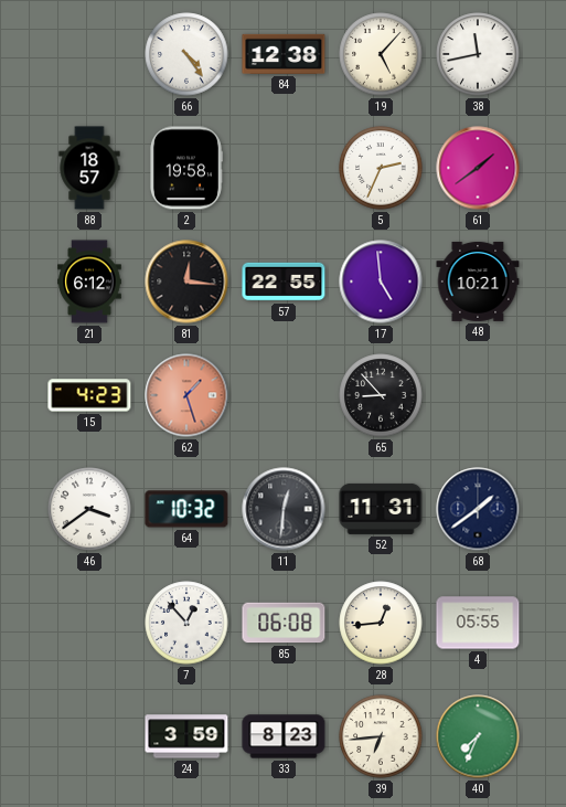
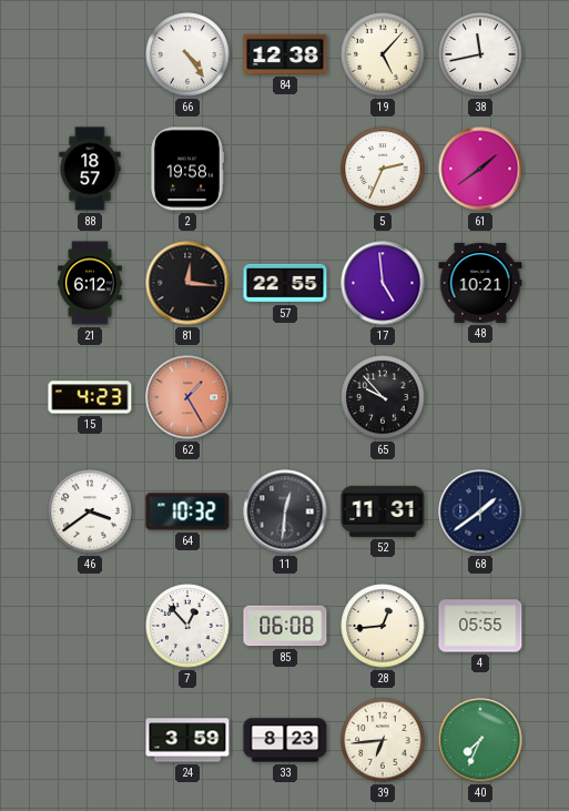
62: 1:27 -> 1:25 (187, 397)
65: 8:53 -> 9:53 (383, 397)
